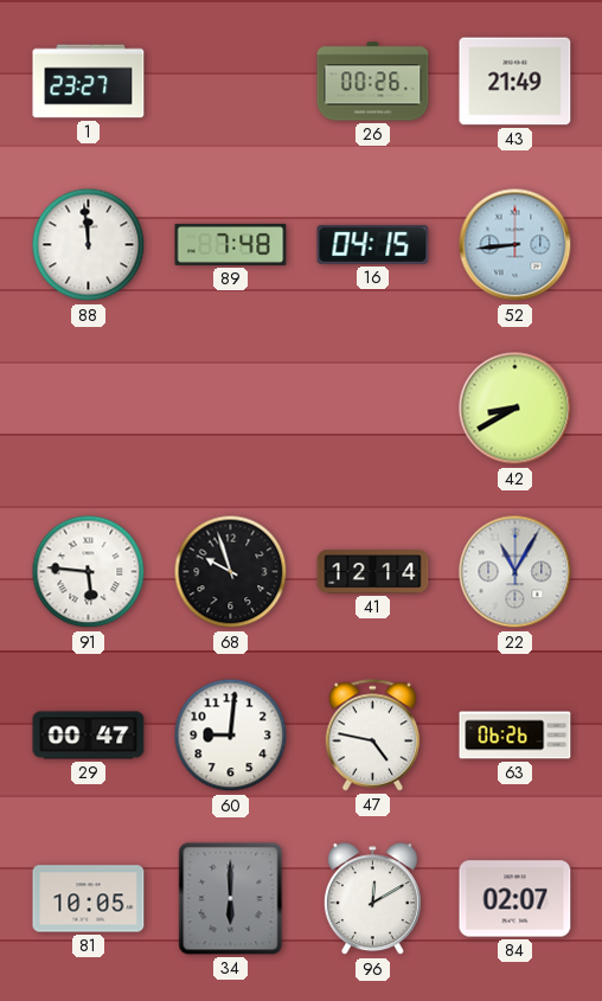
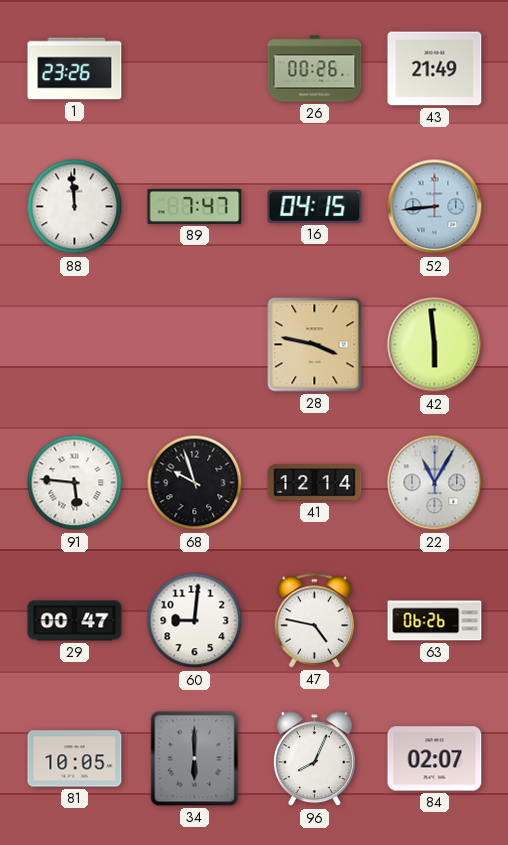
1: 23:27 -> 23:26 (75, 69)
89: 7:48 -> 7:47 (195, 206)
28: none -> 3:47 (315, 345)
42: 8:40 -> 5:59 (435, 345)
96: 12:10 -> 8:04 (314, 759)
